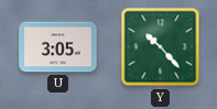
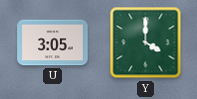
Y: 10:23 -> 4:00 (146, 43)
